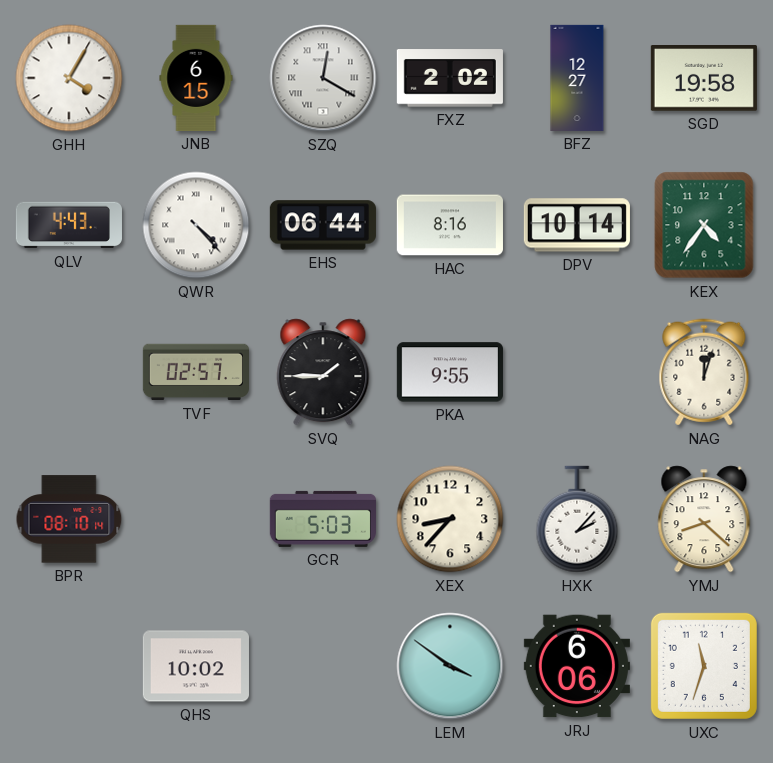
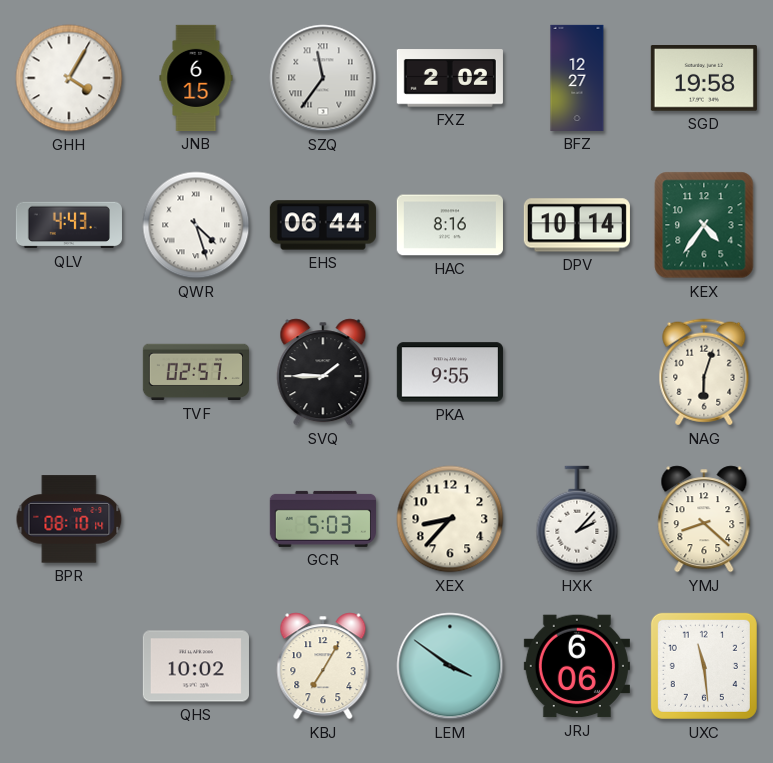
SZQ: 12:20 -> 11:36 (323, 78)
QWR: 4:23 -> 4:27 (196, 225)
NAG: 12:03 -> 6:03 (704, 372)
KBJ: none -> 7:05 (323, 666)
UXC: 11:33 -> 11:29 (704, 666)
